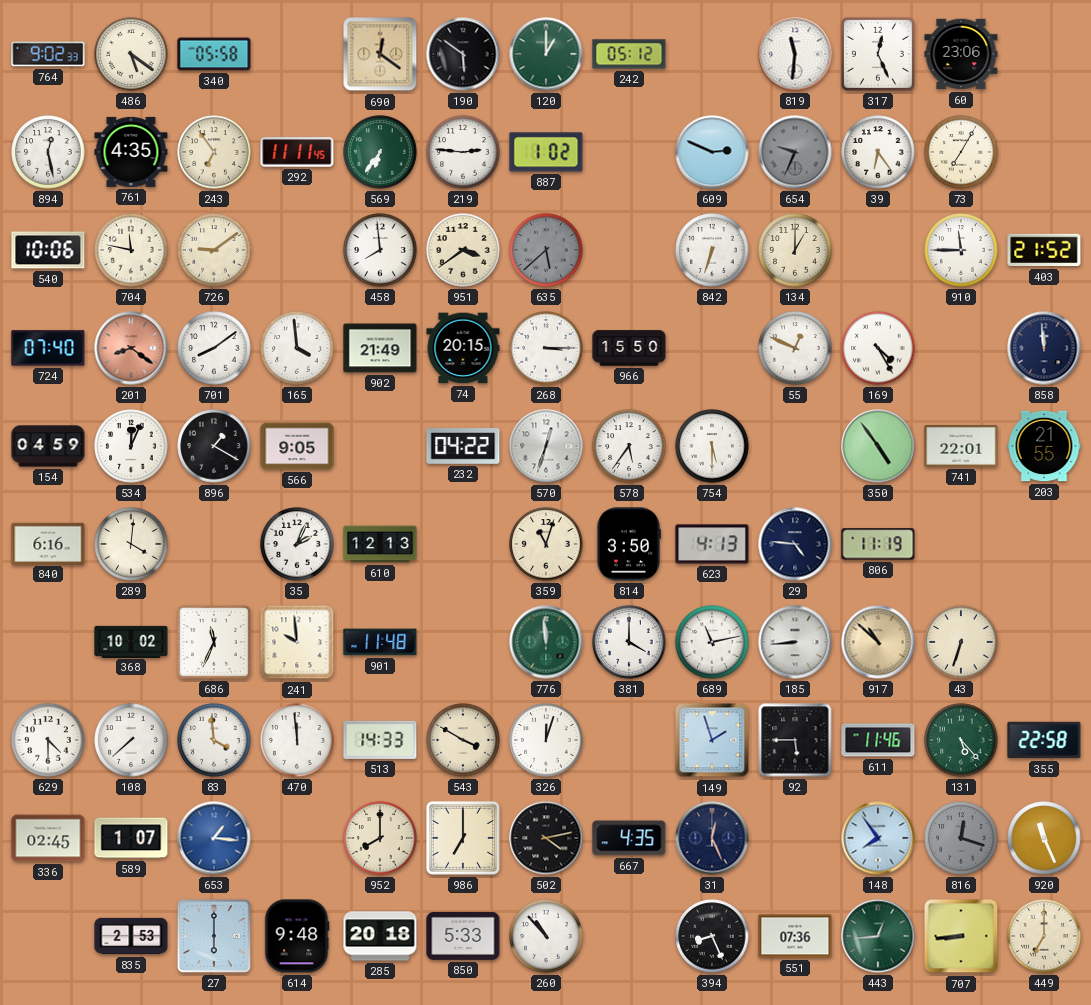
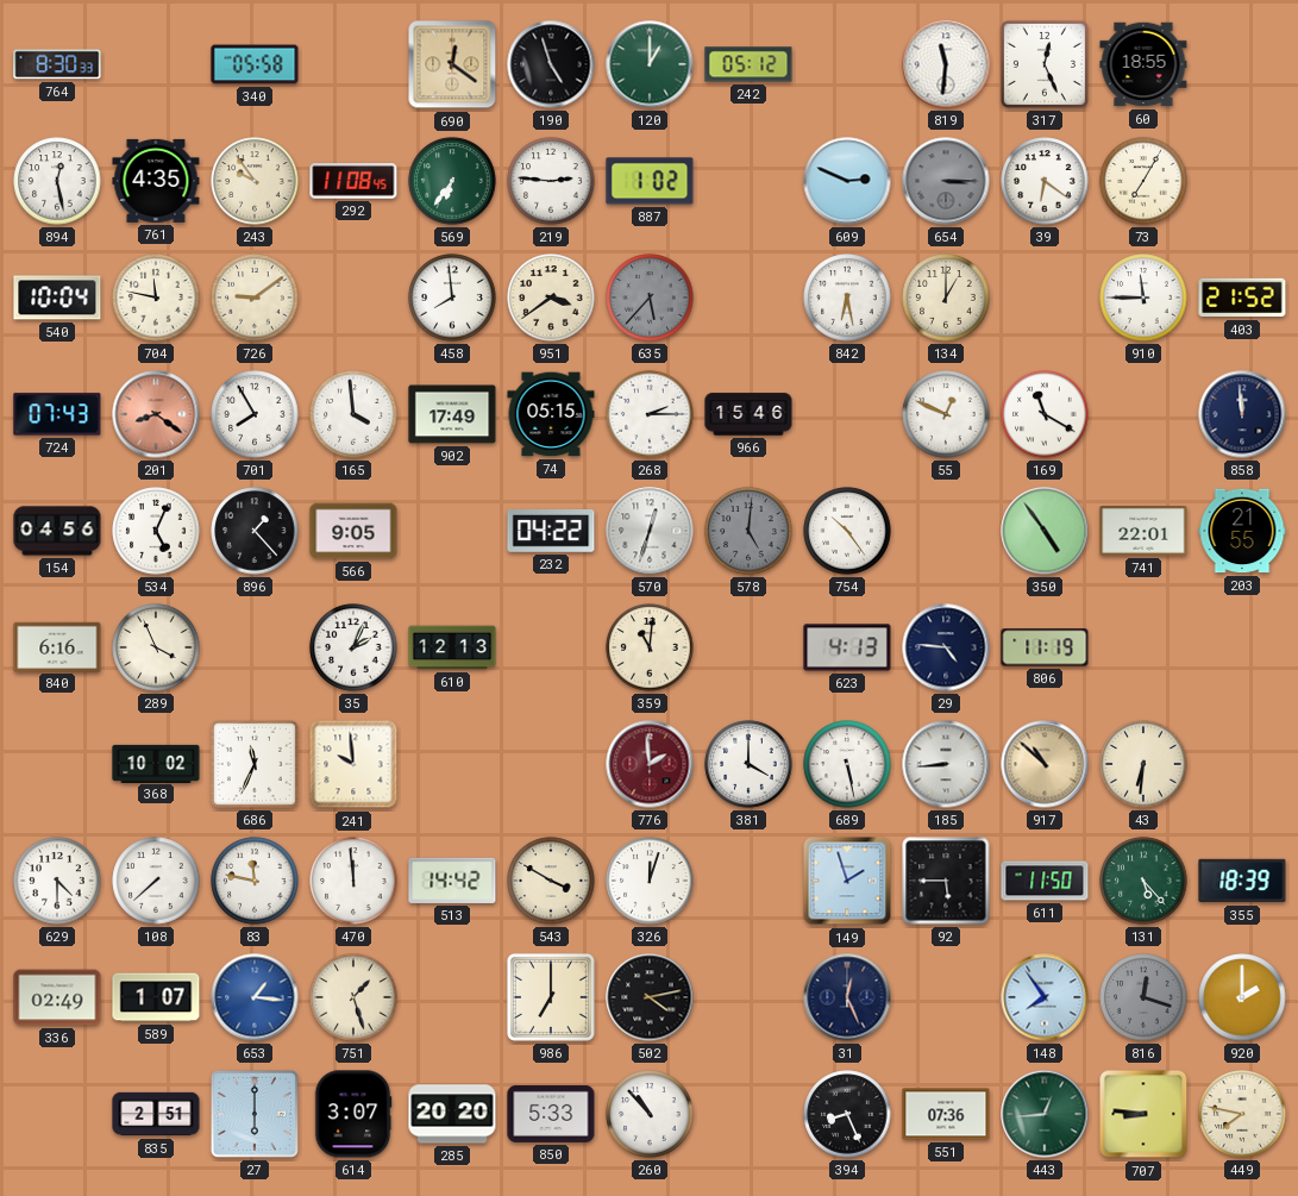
764: 9:02 -> 8:30 (57, 64)
486: 5:21 -> none (131, 54)
190: 5:51 -> 4:57 (551, 64)
60: 23:06 -> 18:55 (1143, 64)
243: 6:54 -> 9:54 (255, 181)
292: 11:11 -> 11:08 (353, 182)
654: 9:34 -> 3:15 (946, 181)
39: 6:24 -> 6:21 (1045, 181)
540: 10:06 -> 10:04 (57, 298)
635: 5:38 -> 5:37 (650, 298)
842: 6:33 -> 6:28 (847, 298)
724: 07:40 -> 07:43 (57, 414)
701: 8:09 -> 7:55 (255, 414)
902: 21:49 -> 17:49 (452, 414)
74: 20:15 -> 05:15 (551, 414)
268: 3:15 -> 2:15 (650, 414)
966: 15:50 -> 15:46 (748, 414)
169: 4:25 -> 11:20 (1045, 414)
154: 04:59 -> 04:56 (57, 531)
534: 12:04 -> 5:04 (156, 531)
896: 1:20 -> 1:23 (255, 531)
578: 5:36 -> 5:01 (748, 531)
578 dial: white -> grey (748, 531)
754: 5:30 -> 10:24 (847, 531)
289: 4:01 -> 3:56 (156, 647)
359: 11:03 -> 11:01 (650, 647)
814: 3:50 -> none (628, 544)
901: 11:48 -> none (380, 642)
776: 11:59 -> 1:59 (650, 764)
776 dial: green -> burgundy (650, 764)
689: 11:13 -> 5:28 (847, 764)
43: 6:33 -> 6:31 (1143, 764)
83: 3:59 -> 11:47 (255, 881)
513: 14:33 -> 14:42 (452, 881)
611: 11:46 -> 11:50 (1045, 881)
355: 22:58 -> 18:39 (1242, 881)
336: 02:45 -> 02:49 (57, 997)
751: none -> 1:27 (353, 997)
952: 8:00 -> none (380, 838)
667: 4:35 -> none (629, 838)
920: 11:26 -> 2:00 (1242, 997)
835: 2:53 -> 2:51 (156, 1114)
614: 9:48 -> 3:07 (353, 1114)
285: 20:18 -> 20:20 (452, 1114)
707: 8:44 -> 8:46 (1143, 1114)
449: 7:00 -> 7:47 (1242, 1114)
